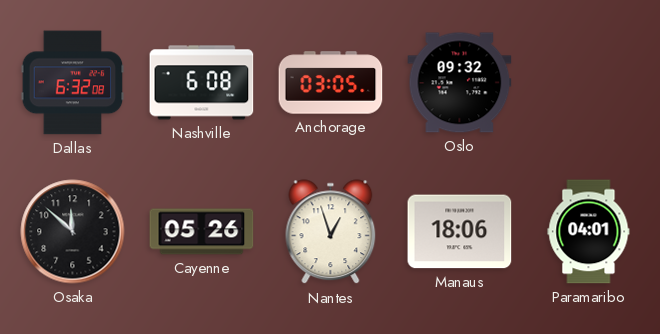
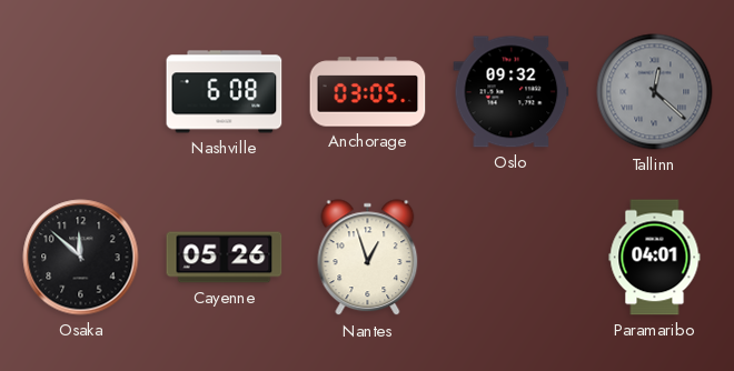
Dallas: 6:32 -> none (73, 83)
Tallinn: none -> 12:22 (655, 92)
Manaus: 18:06 -> none (460, 232)
